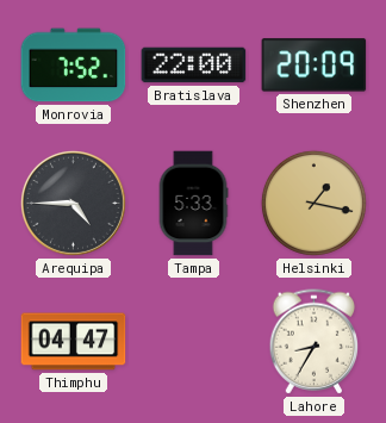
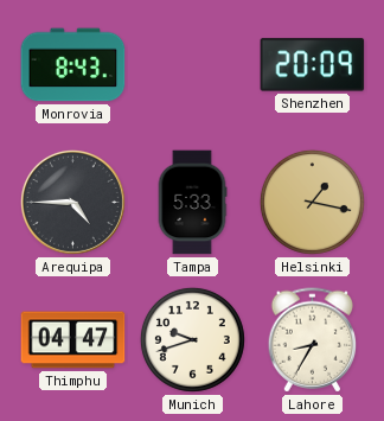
Monrovia: 7:52 -> 8:43 (73, 65)
Bratislava: 22:00 -> none (194, 66)
Munich: none -> 9:42 (192, 339)
